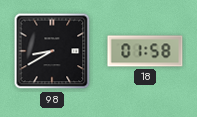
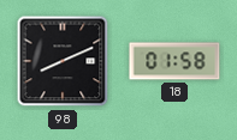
98: 8:40 -> 8:11 (63, 61)
